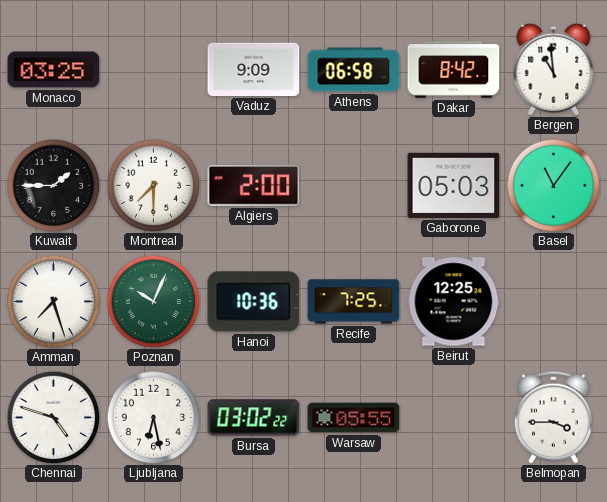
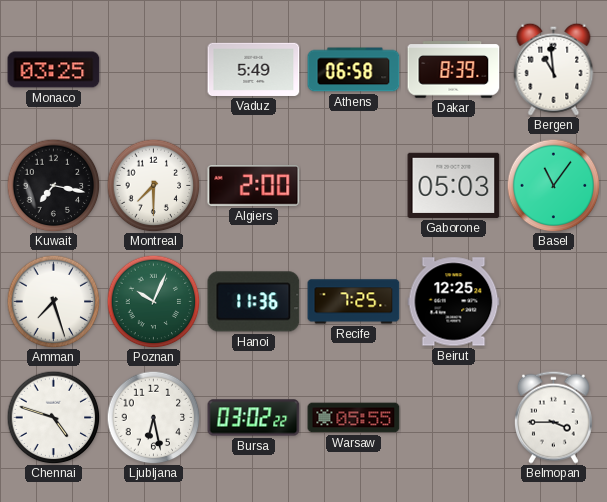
Vaduz: 9:09 -> 5:49 (254, 69)
Dakar: 8:42 -> 8:39 (454, 70)
Kuwait: 1:45 -> 7:17 (53, 185)
Hanoi: 10:36 -> 11:36 (254, 302)
